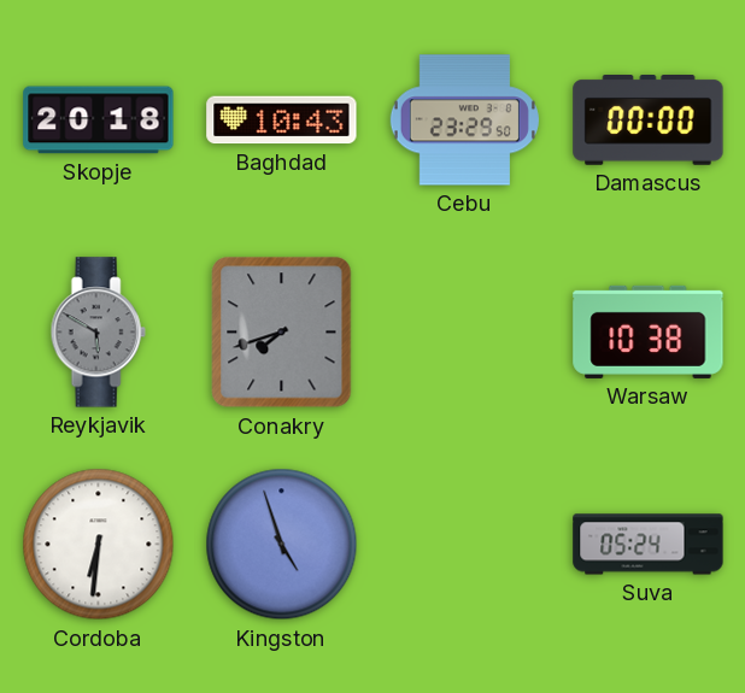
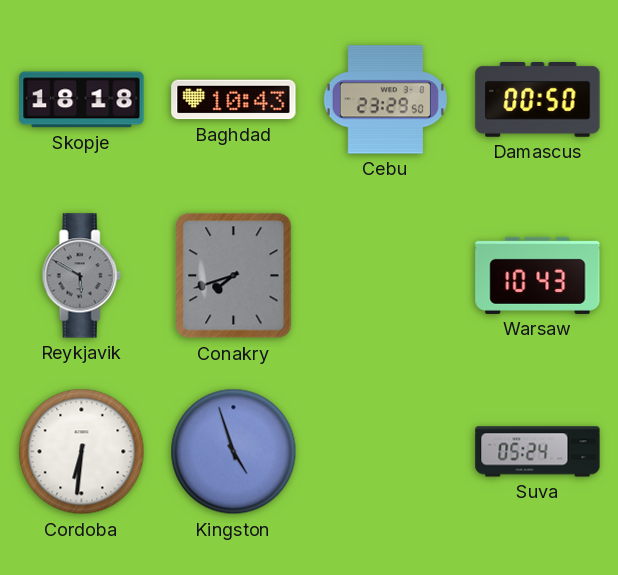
Skopje: 20:18 -> 18:18 (82, 100)
Damascus: 00:00 -> 00:50 (538, 100)
Warsaw: 10:38 -> 10:43 (538, 275)
